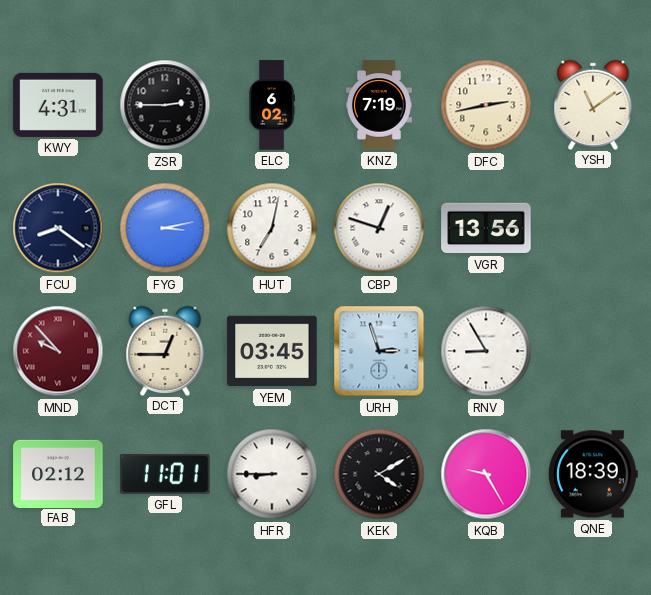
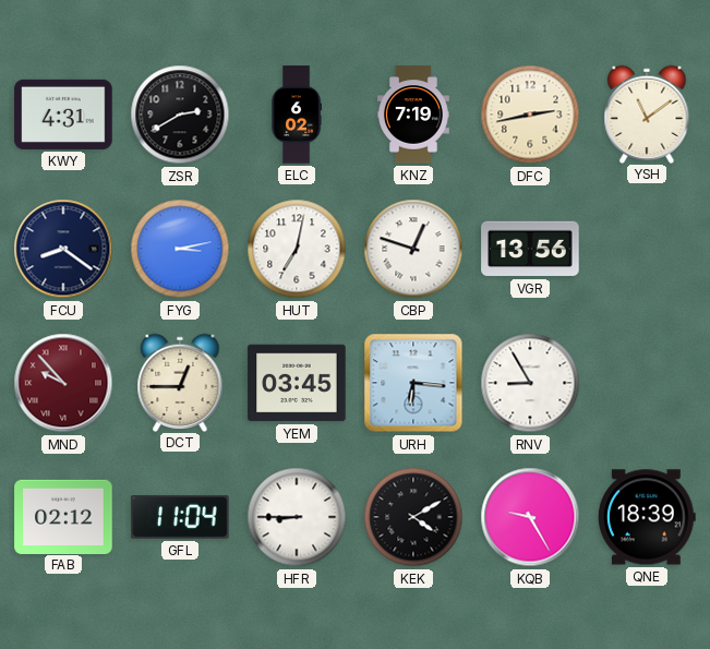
ZSR: 2:45 -> 2:40 (180, 115)
URH: 2:57 -> 6:16 (413, 383)
GFL: 11:01 -> 11:04 (180, 517)
